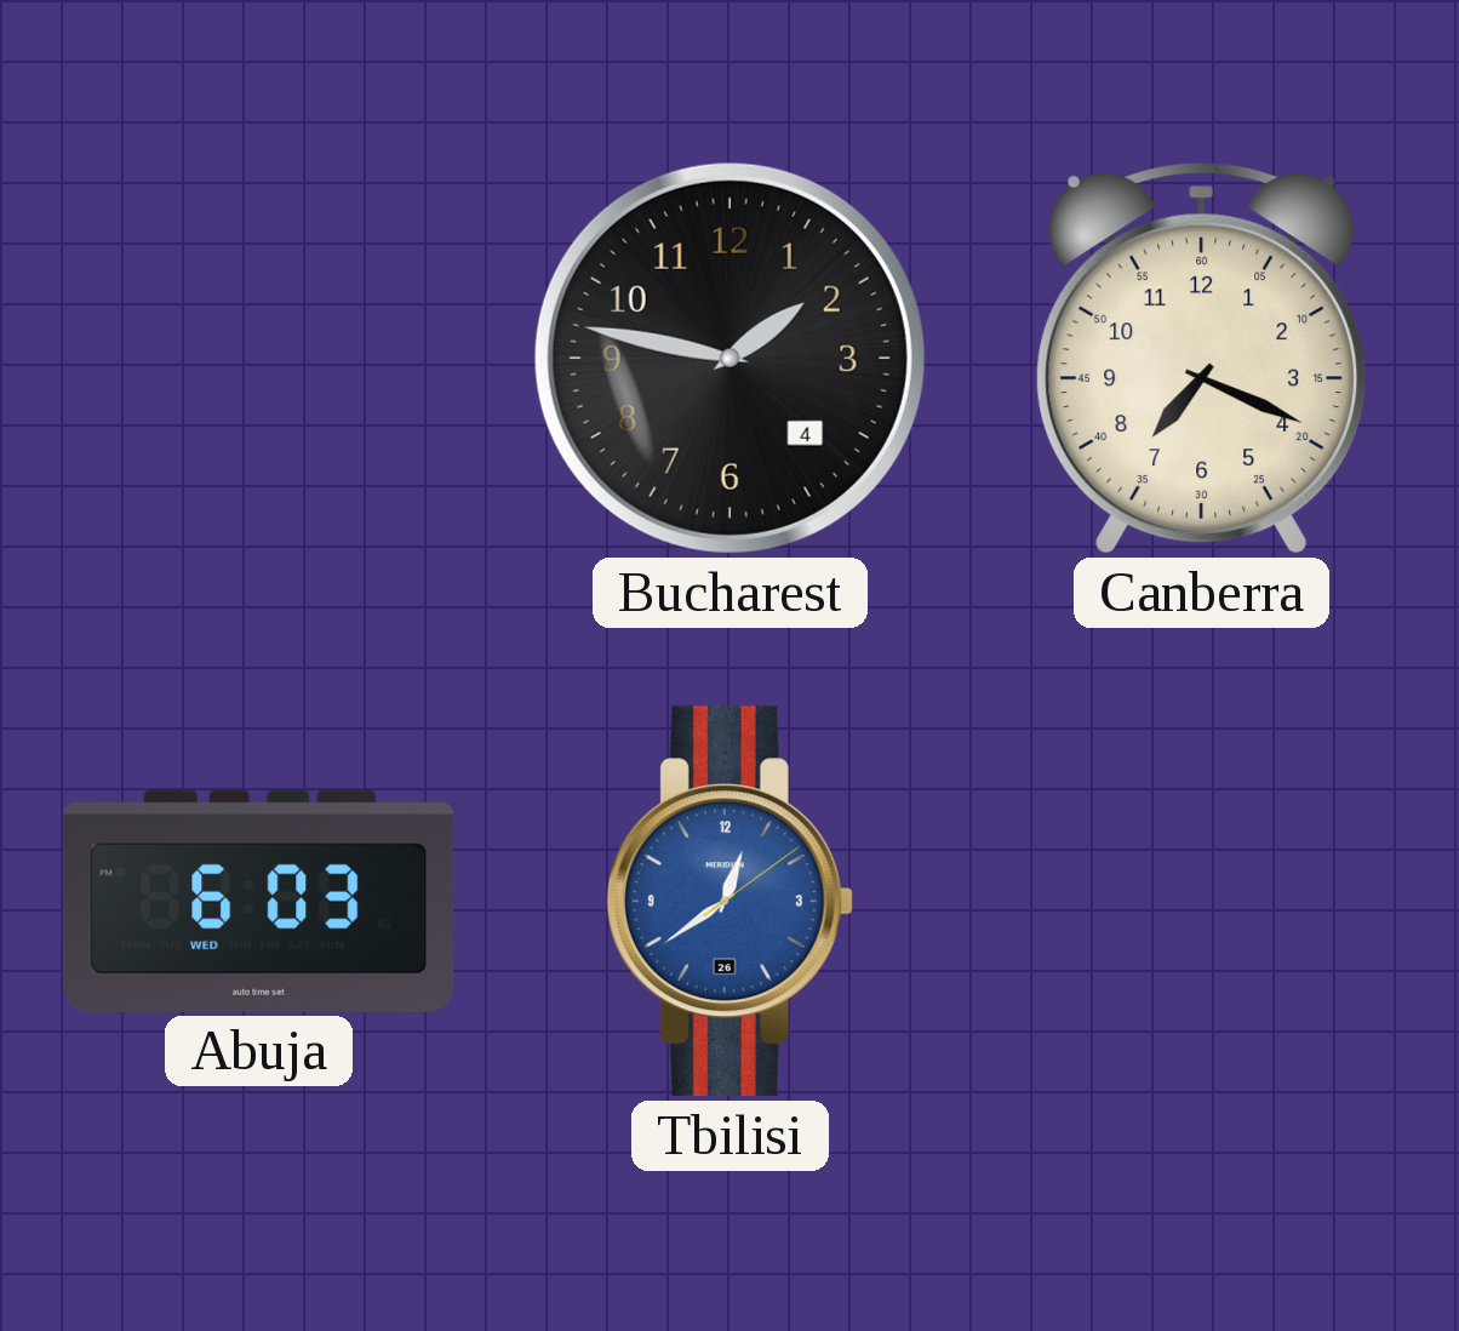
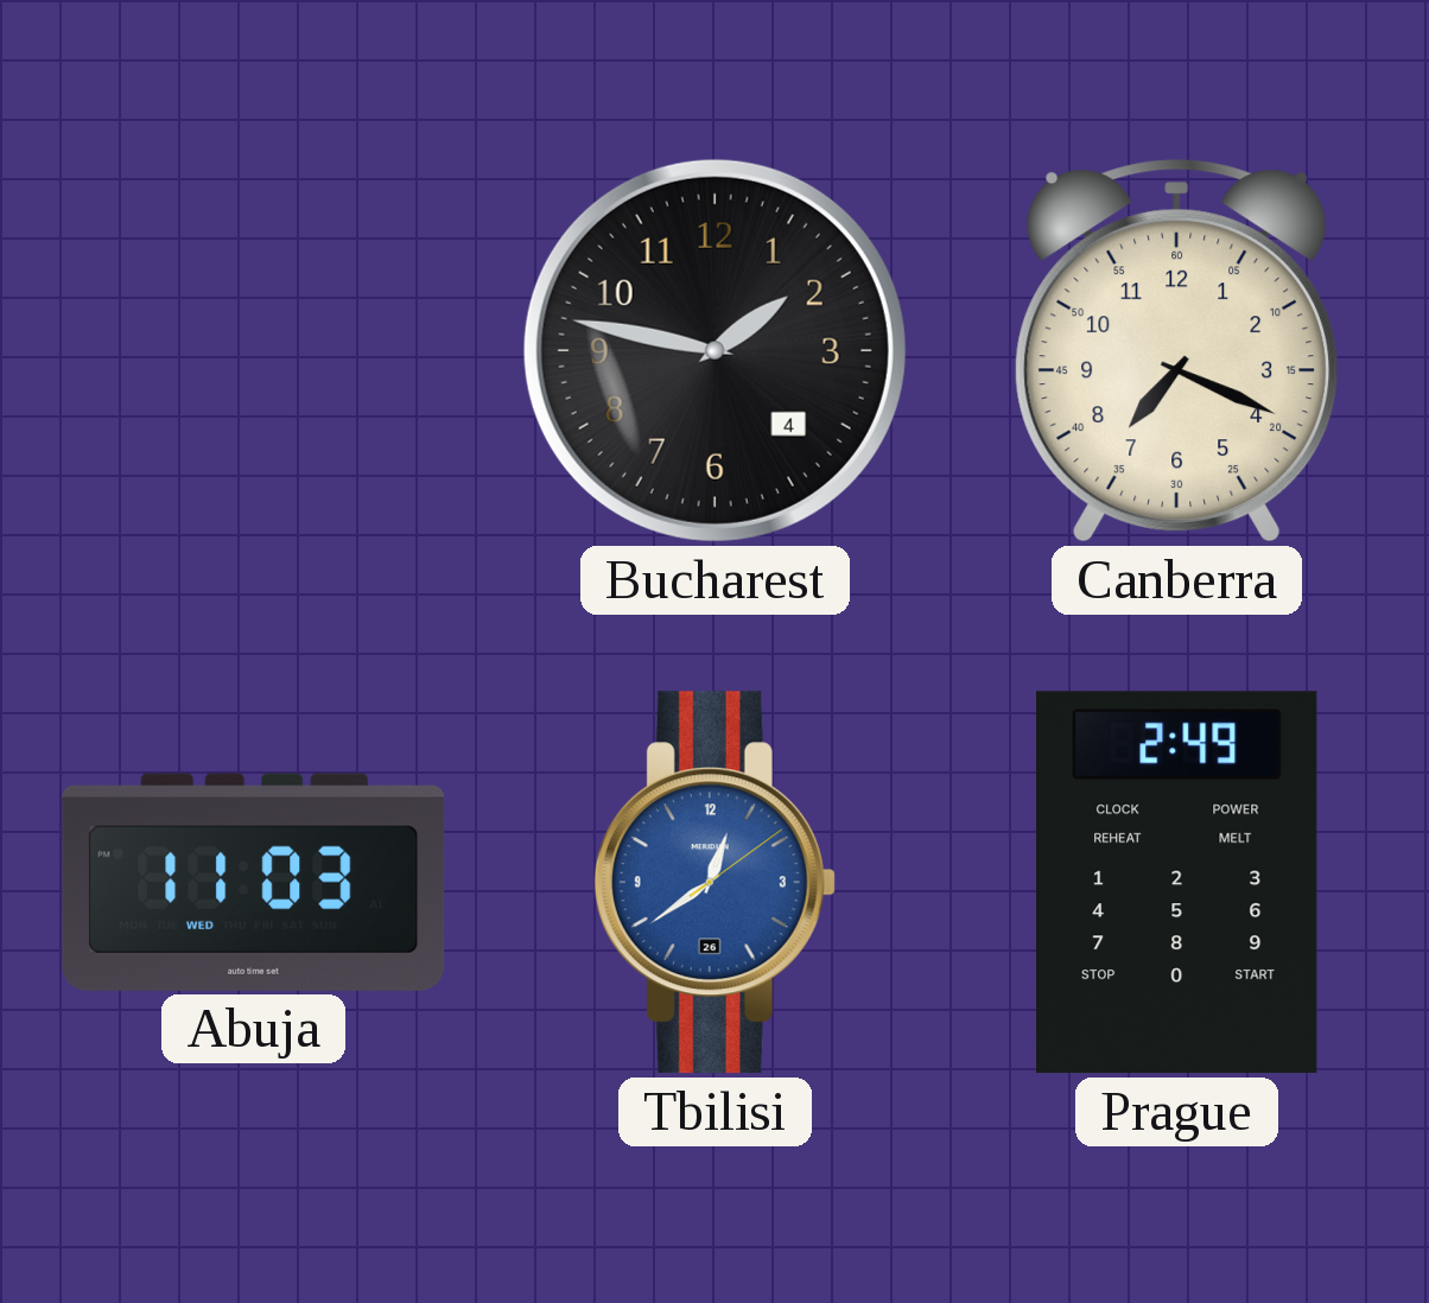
Abuja: 6:03 -> 11:03 (254, 882)
Prague: none -> 2:49 (1177, 883)
